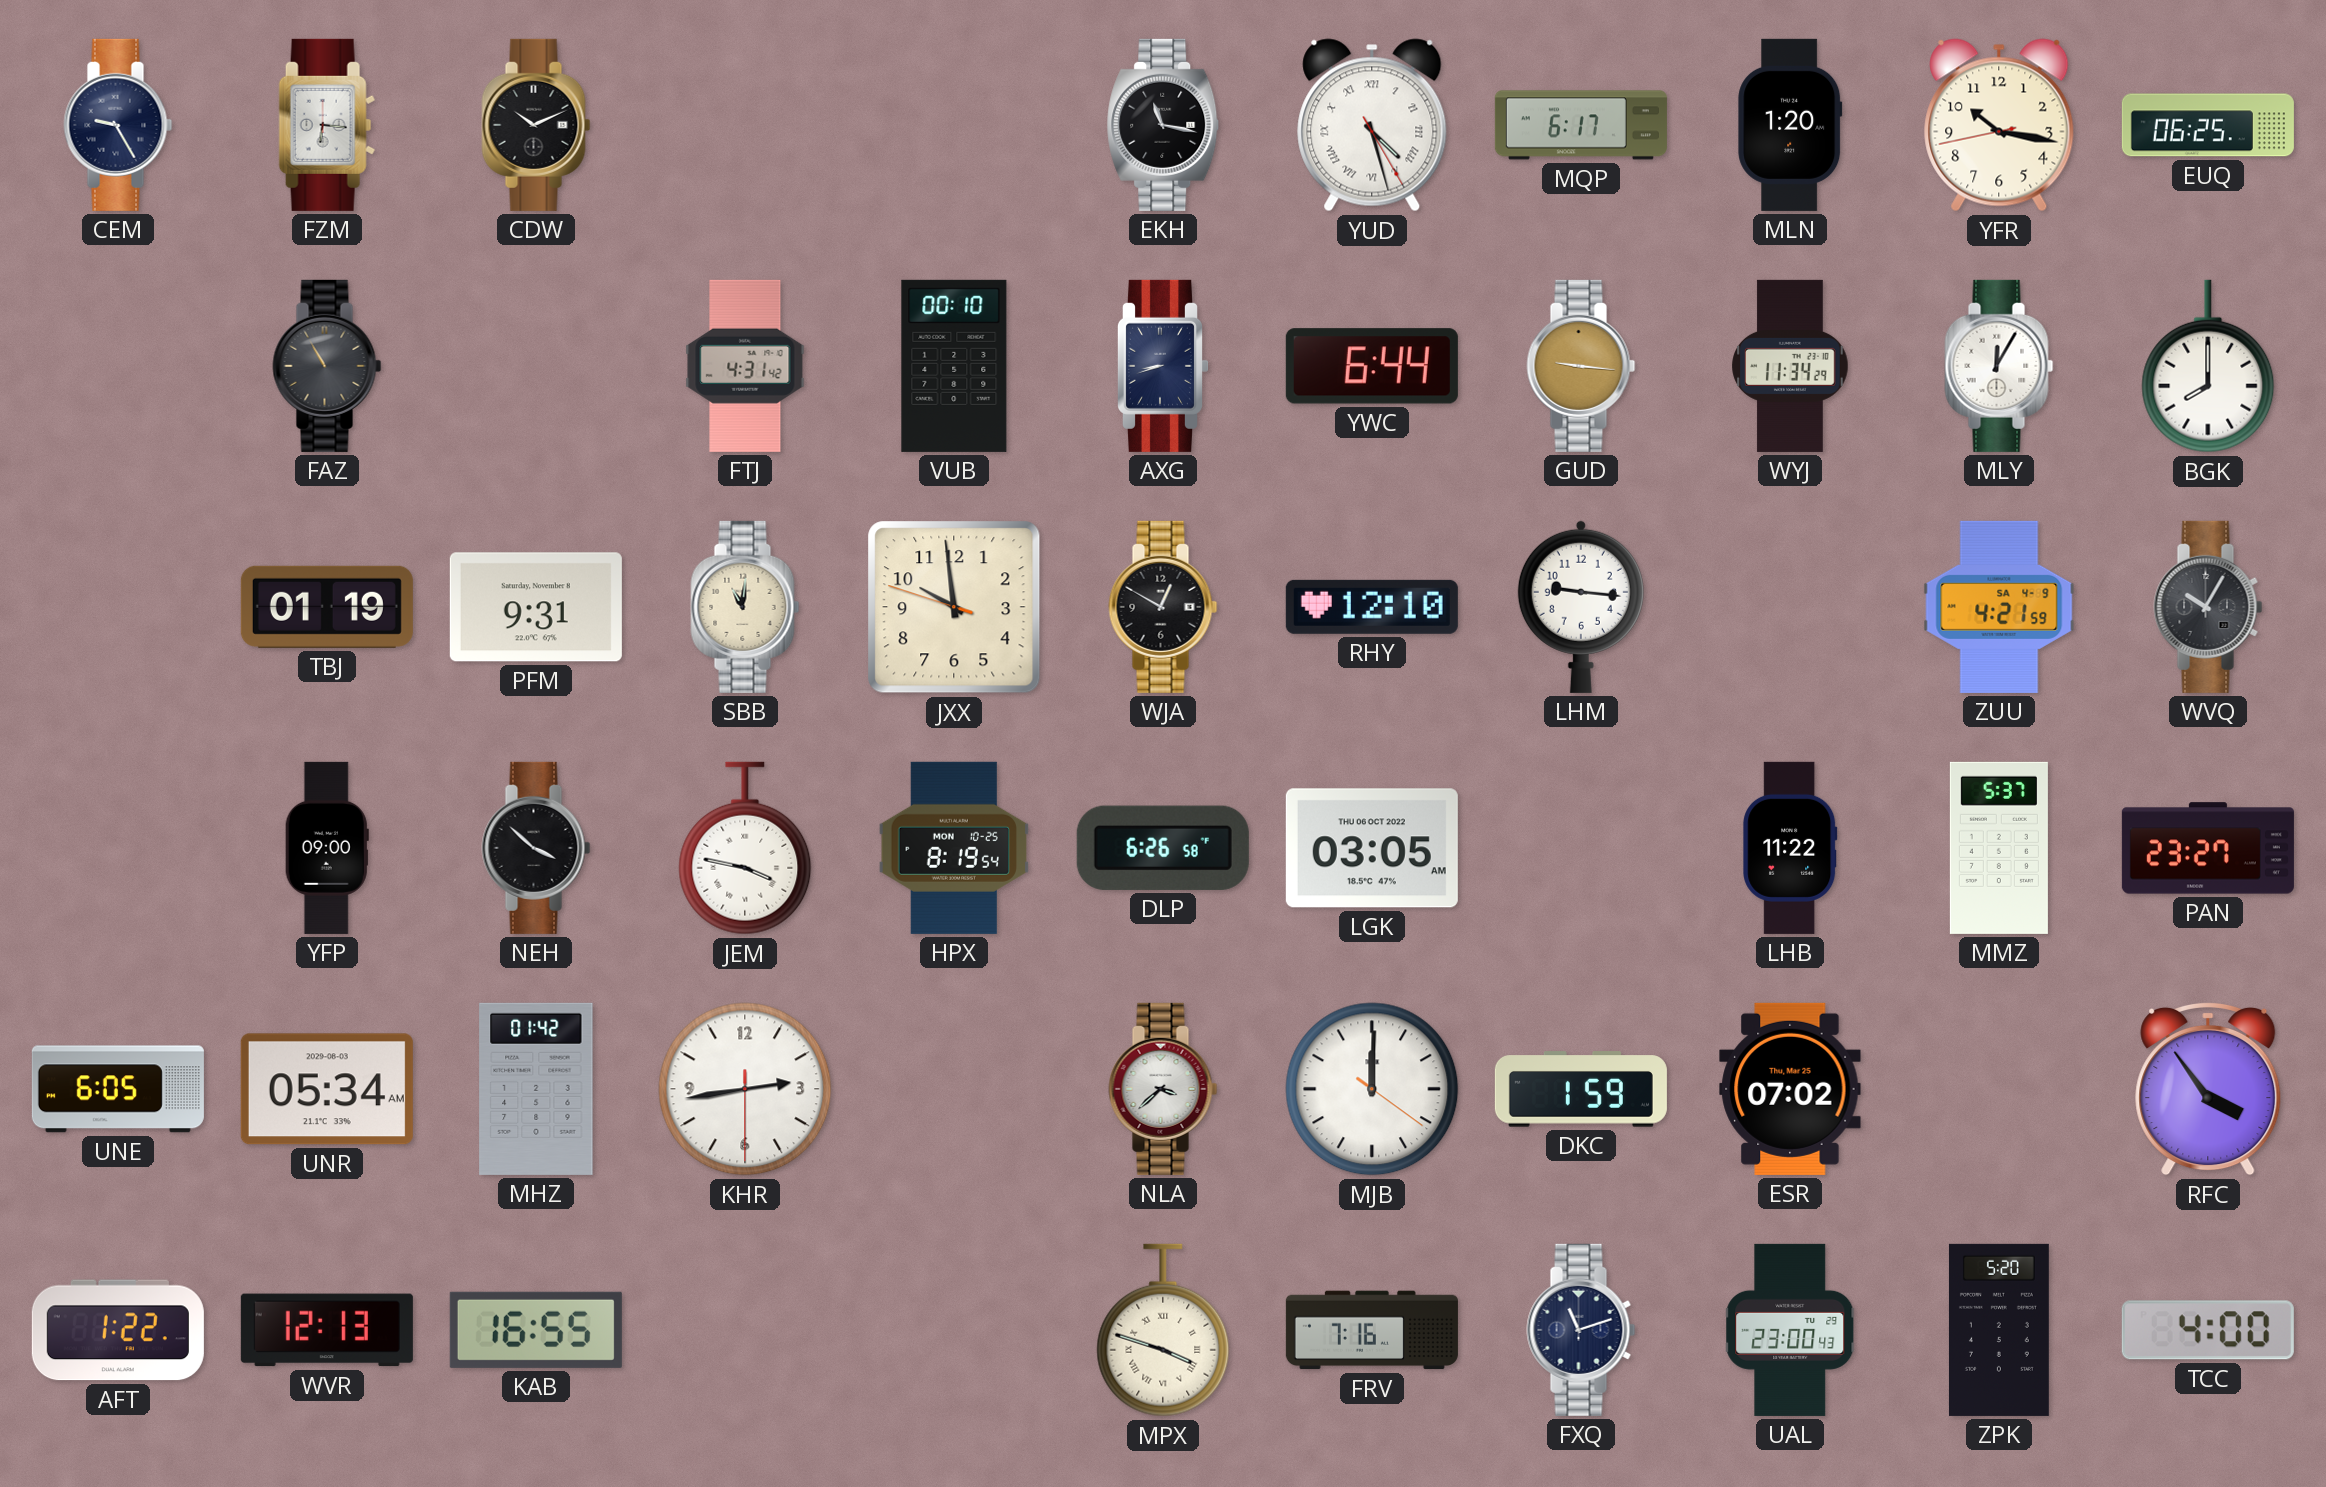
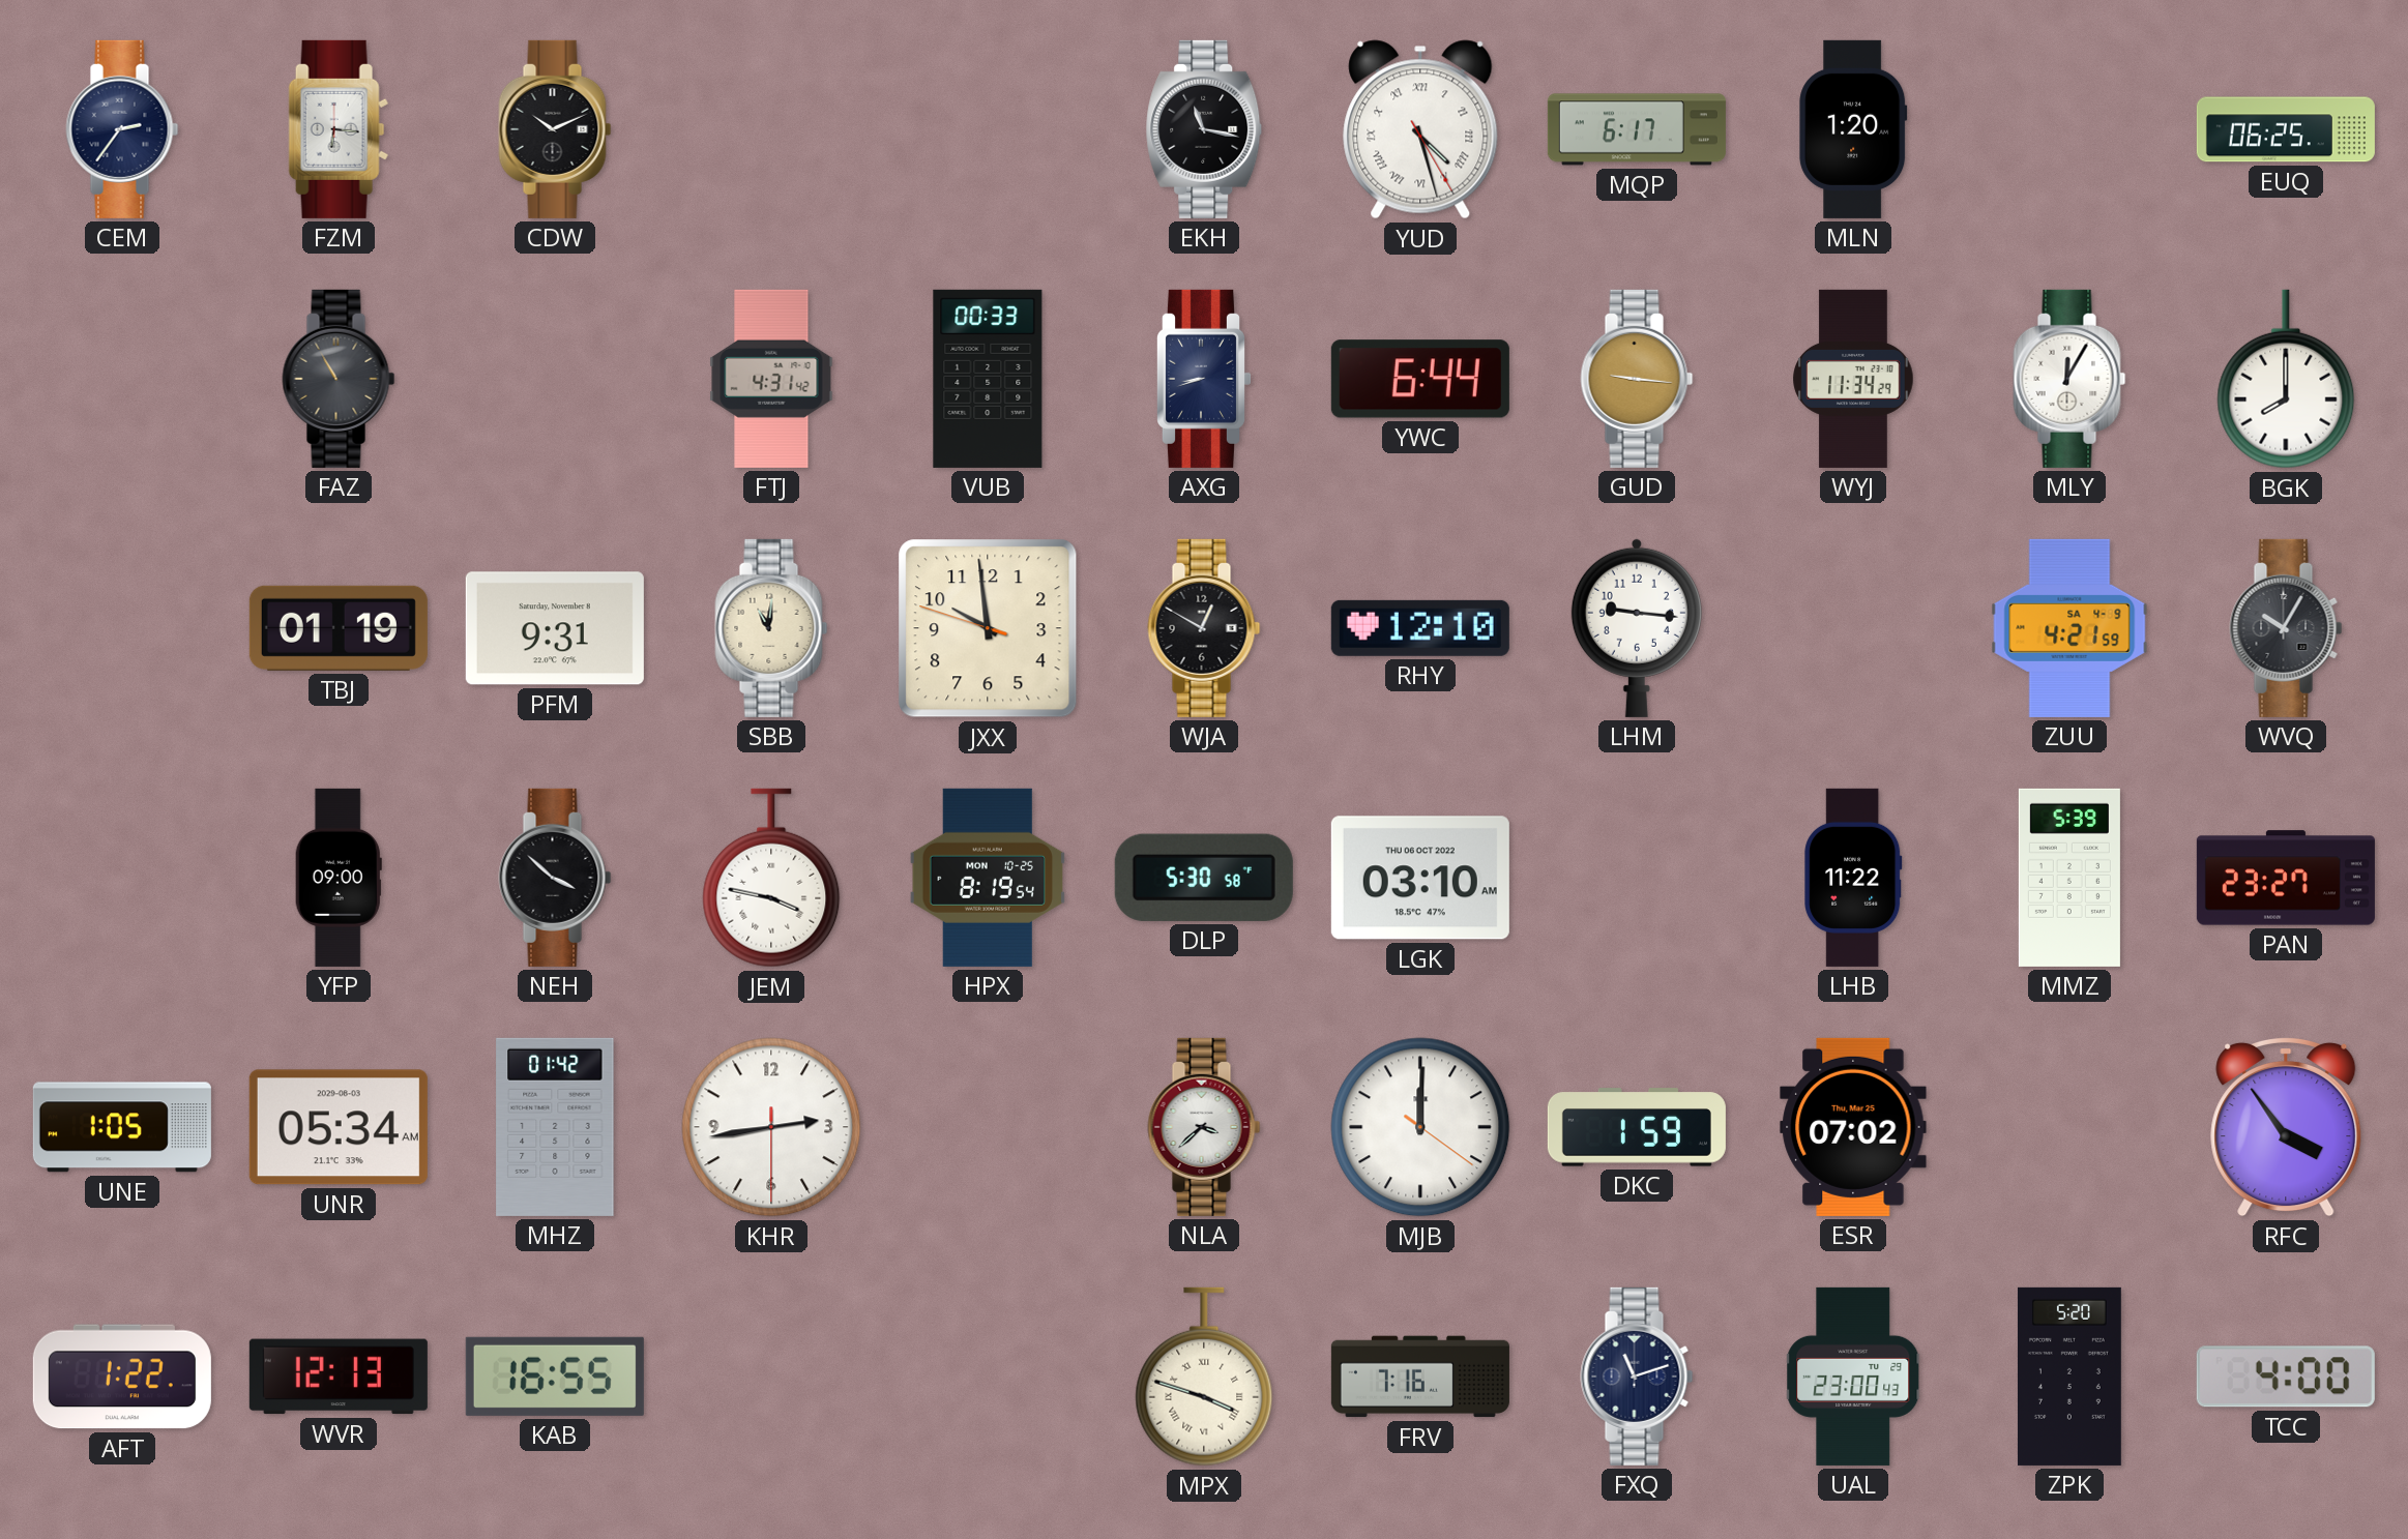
CEM: 9:25 -> 2:36 (122, 129)
YFR: 10:16 -> none (1999, 125)
VUB: 00:10 -> 00:33 (988, 379)
DLP: 6:26 -> 5:30 (1204, 878)
LGK: 03:05 -> 03:10 (1420, 878)
MMZ: 5:37 -> 5:39 (2069, 878)
UNE: 6:05 -> 1:05 (122, 1127)
